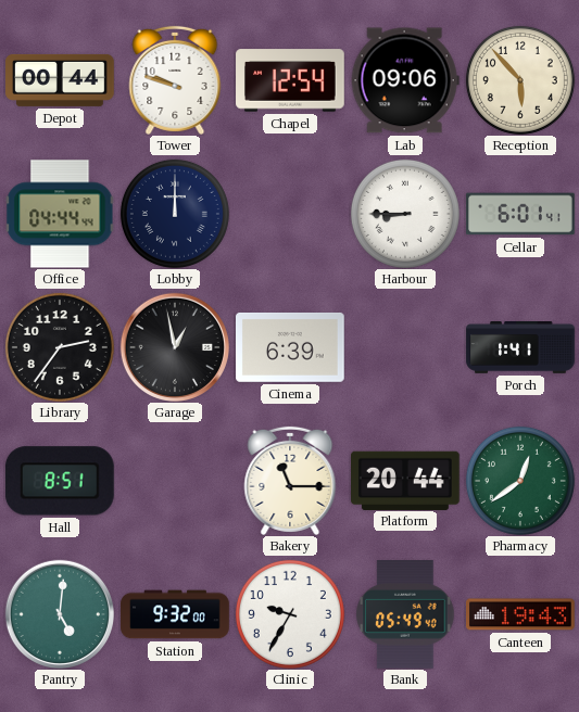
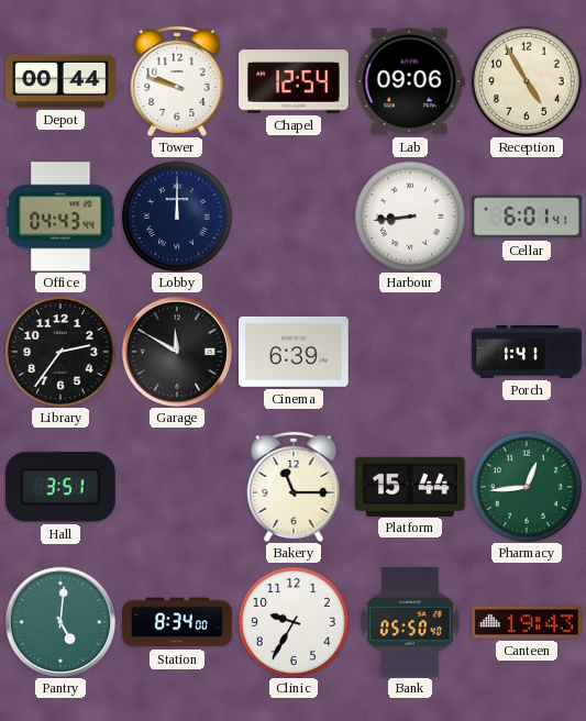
Reception: 5:53 -> 4:55 (527, 81)
Office: 04:44 -> 04:43 (60, 217)
Harbour: 8:45 -> 8:44 (410, 217)
Garage: 12:58 -> 11:50 (176, 351)
Hall: 8:51 -> 3:51 (60, 487)
Platform: 20:44 -> 15:44 (411, 486)
Pharmacy: 12:39 -> 12:44 (527, 487)
Station: 9:32 -> 8:34 (177, 622)
Bank: 05:49 -> 05:50 (410, 623)
